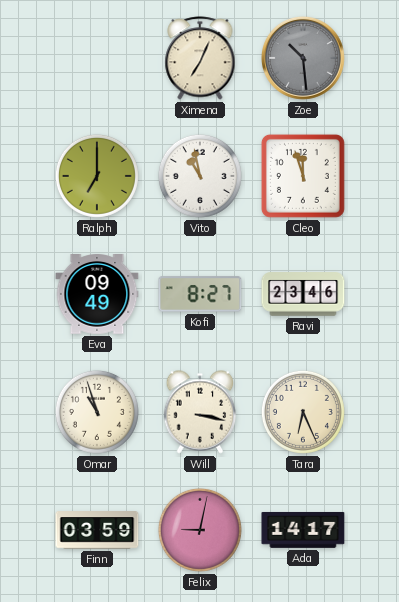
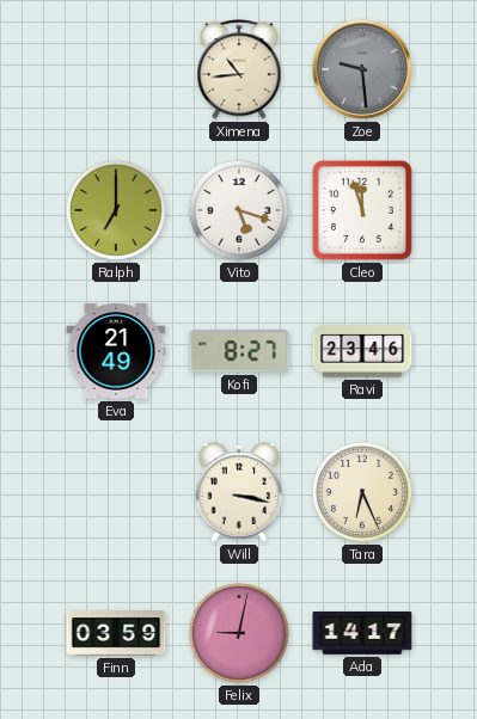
Ximena: 7:04 -> 10:44 (239, 69)
Zoe: 10:29 -> 9:29 (363, 70)
Vito: 10:58 -> 5:18 (239, 210)
Eva: 09:49 -> 21:49 (116, 352)
Omar: 10:57 -> none (97, 412)
